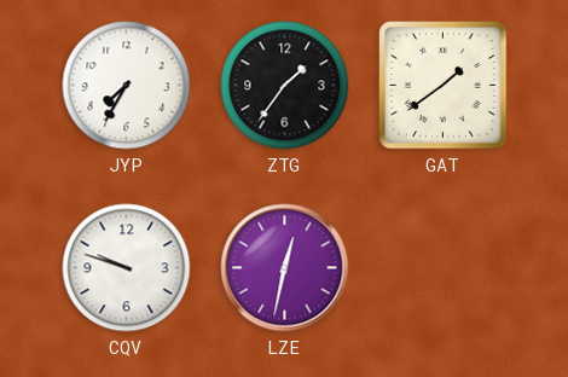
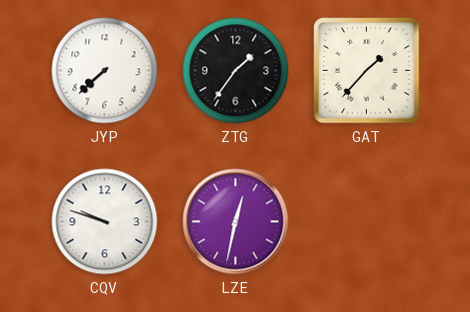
JYP: 7:35 -> 7:38 (105, 71)
GAT: 1:39 -> 1:37 (367, 71)
